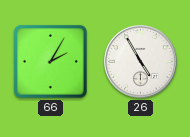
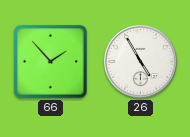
66: 2:05 -> 1:53 (50, 61)
